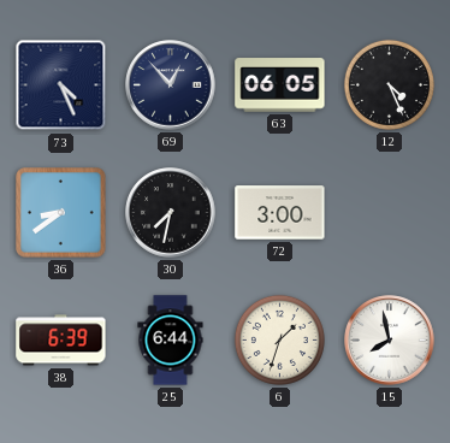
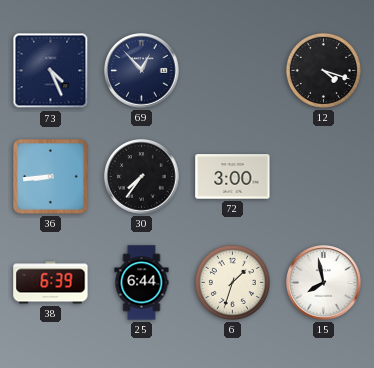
63: 06:05 -> none (280, 85)
12: 4:26 -> 4:18 (323, 70)
36: 8:39 -> 8:44 (51, 177)
30: 7:32 -> 7:36 (142, 177)
